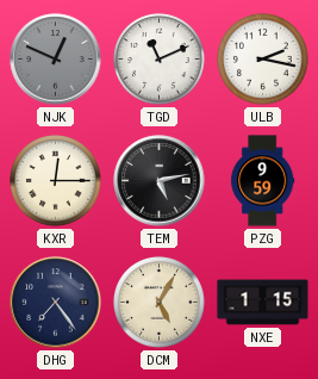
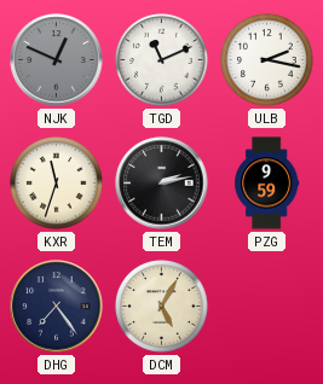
KXR: 12:15 -> 11:33 (57, 184)
TEM: 5:13 -> 2:13 (162, 184)
NXE: 1:15 -> none (263, 303)
